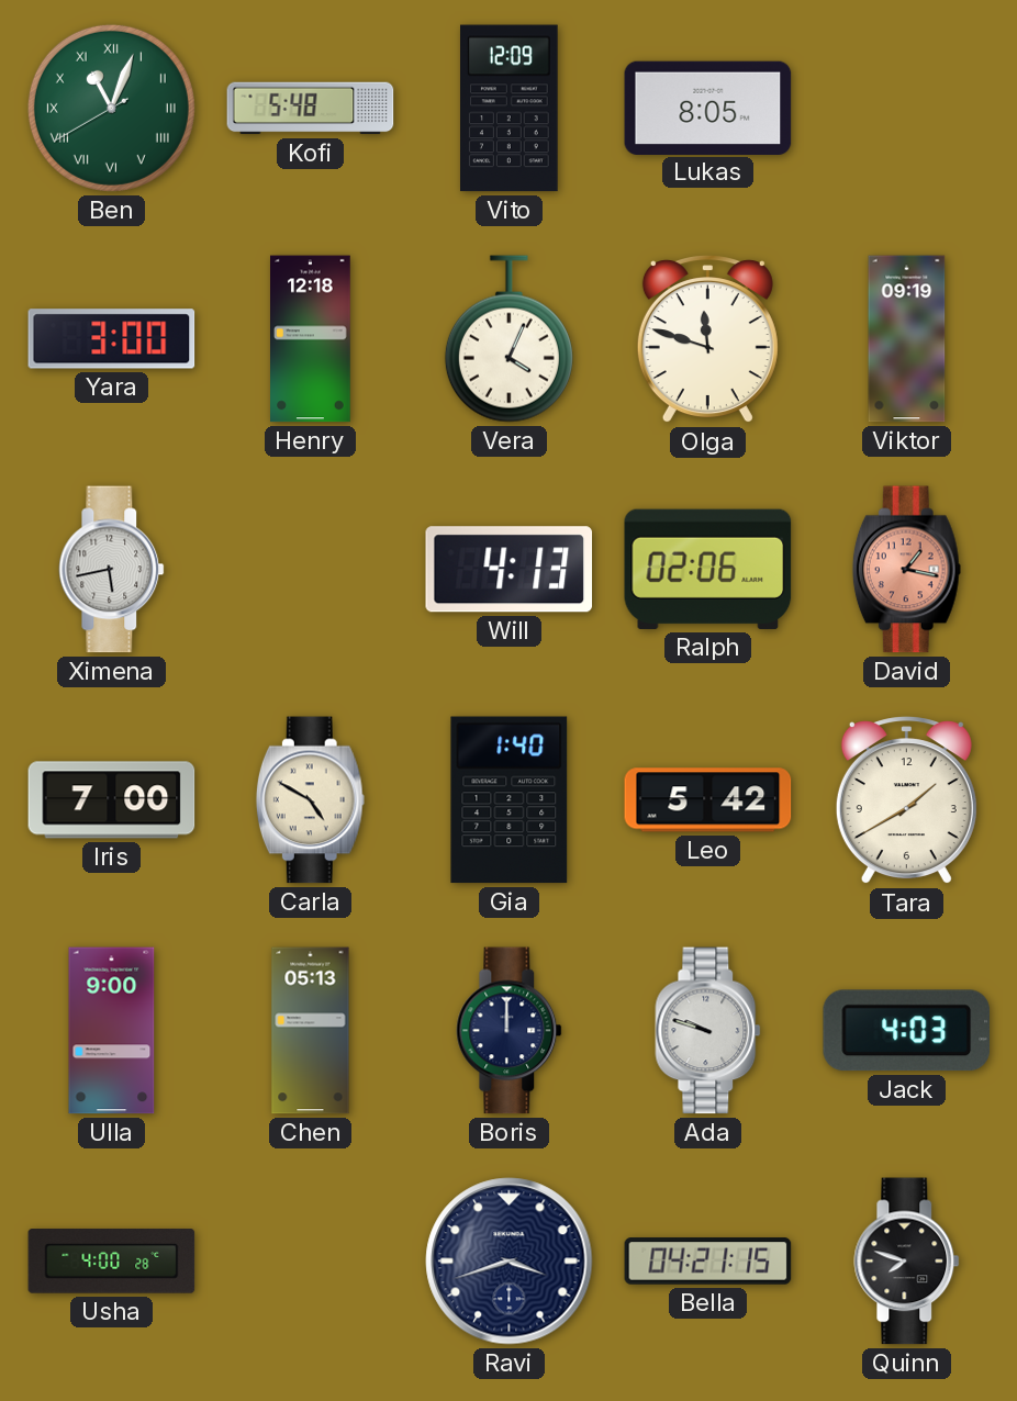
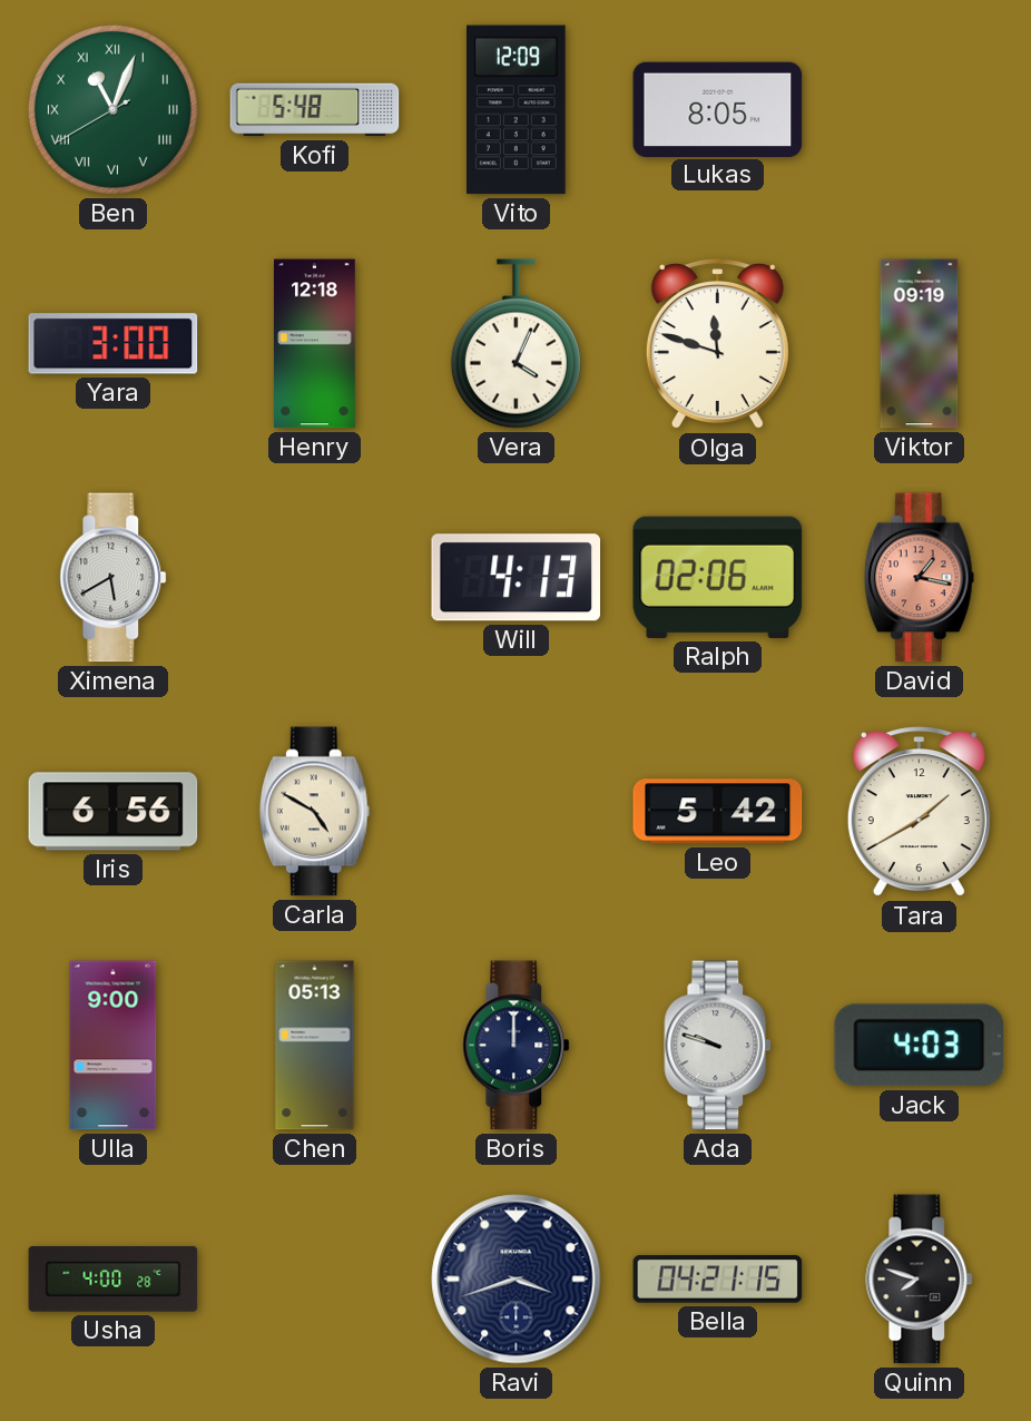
Ximena: 5:43 -> 5:40 (114, 578)
Iris: 7:00 -> 6:56 (114, 812)
Gia: 1:40 -> none (510, 800)
